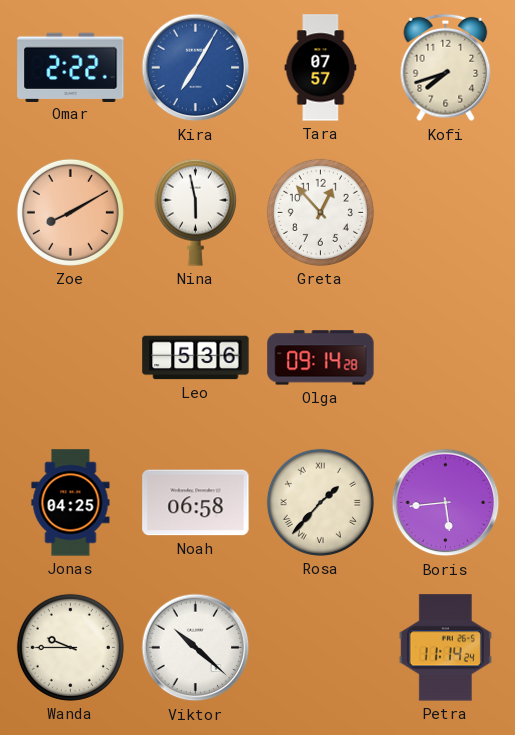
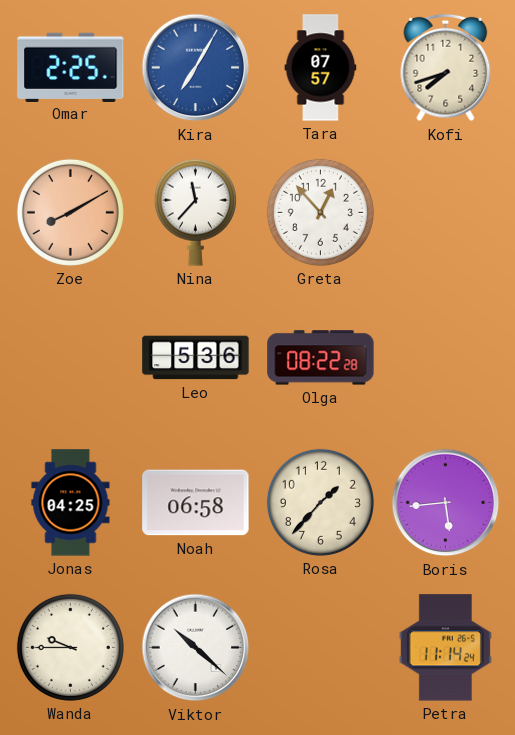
Omar: 2:22 -> 2:25 (71, 67)
Nina: 5:58 -> 11:37 (195, 212)
Olga: 09:14 -> 08:22 (321, 358)
Rosa numerals: Roman -> Arabic (320, 502)
